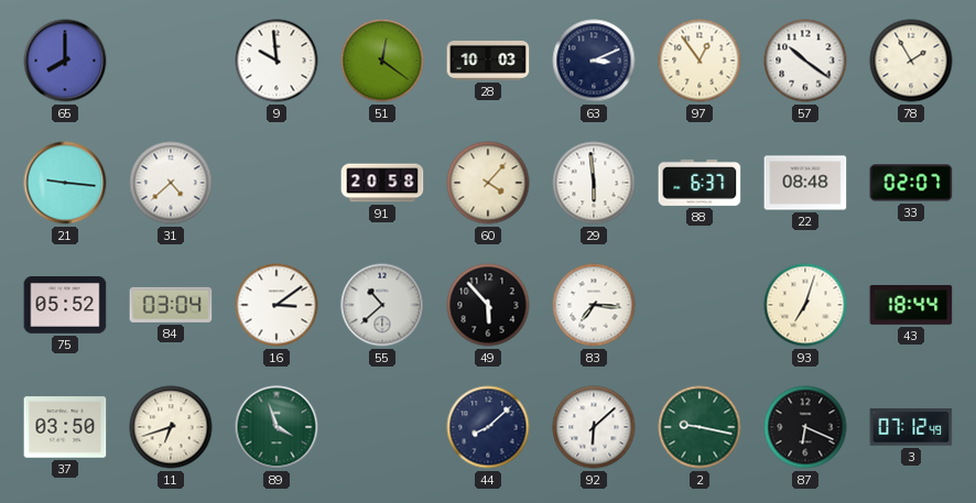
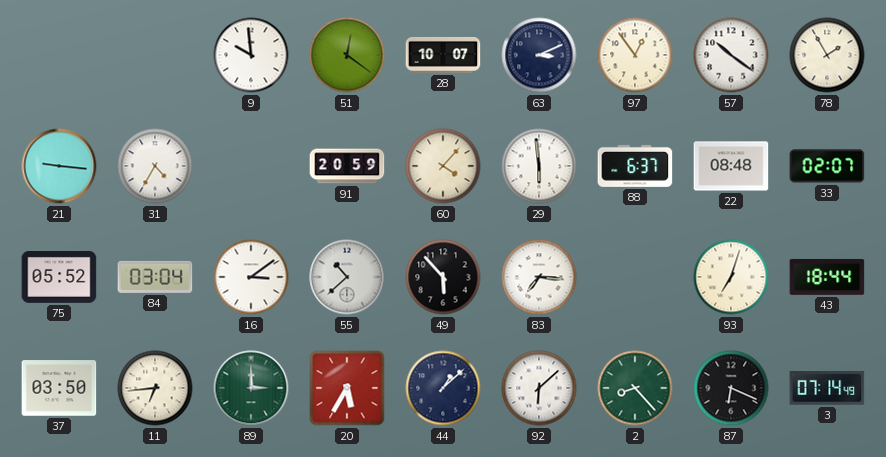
65: 8:00 -> none (65, 61)
28: 10:03 -> 10:07 (443, 55)
31: 4:38 -> 4:35 (155, 166)
91: 20:58 -> 20:59 (347, 166)
11: 6:42 -> 6:44 (155, 388)
89: 3:57 -> 3:00 (251, 388)
20: none -> 5:35 (347, 388)
44: 8:08 -> 1:08 (443, 388)
2: 9:17 -> 8:23 (635, 388)
3: 07:12 -> 07:14 (827, 388)
